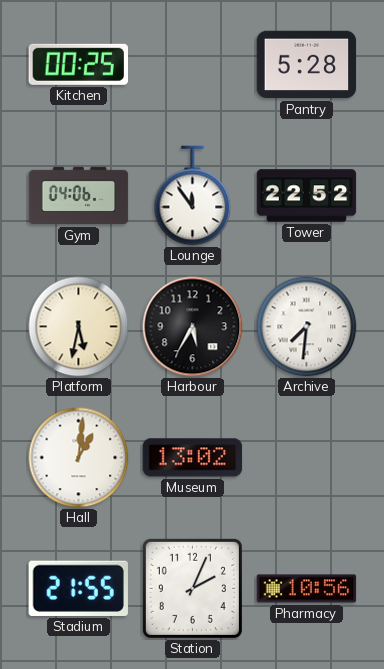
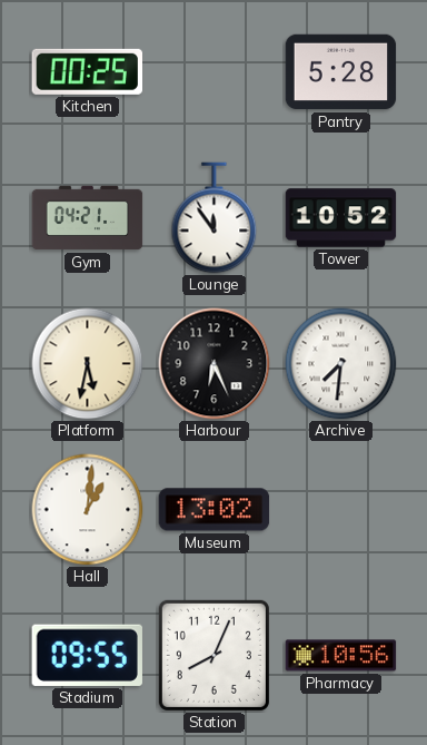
Gym: 04:06 -> 04:21 (88, 218)
Tower: 22:52 -> 10:52 (341, 218)
Harbour: 5:35 -> 6:26 (215, 364)
Stadium: 21:55 -> 09:55 (87, 655)
Station: 2:04 -> 8:04 (213, 655)
